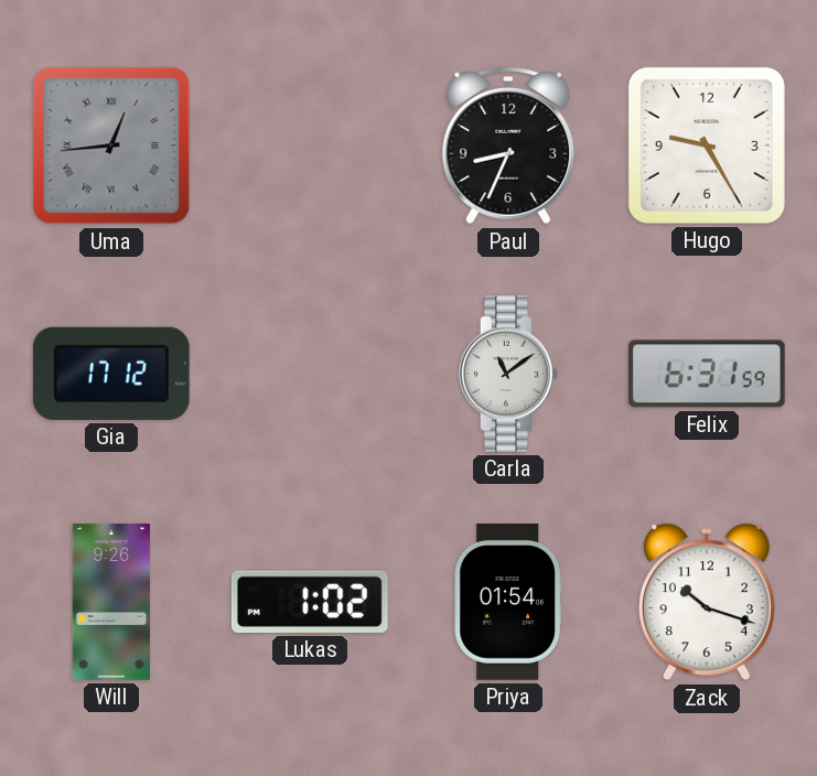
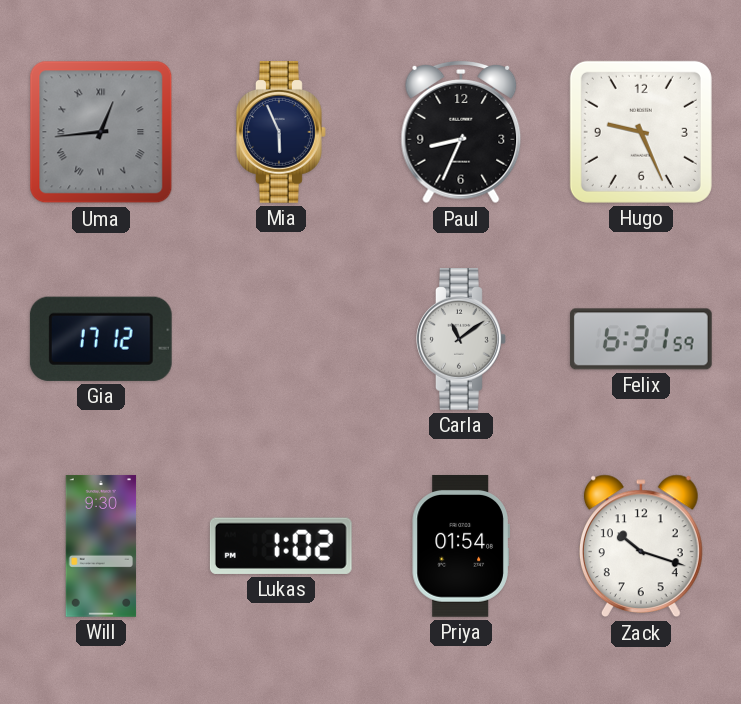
Mia: none -> 5:56 (282, 133)
Hugo: 9:25 -> 9:26 (641, 132)
Will: 9:26 -> 9:30 (101, 546)
